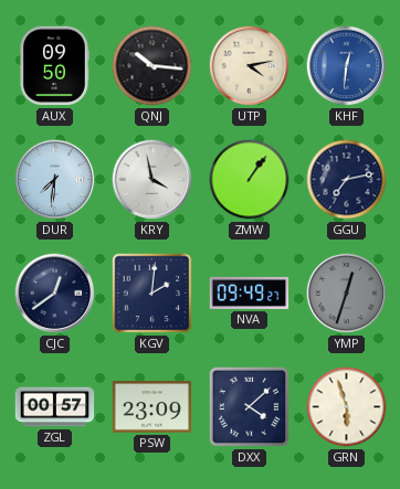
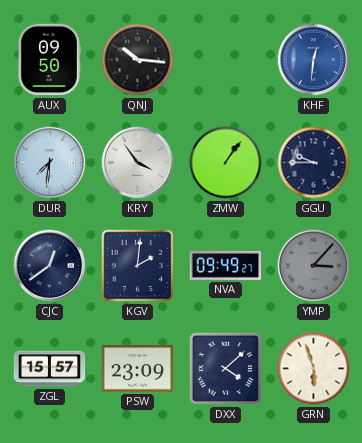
UTP: 4:13 -> none (250, 66)
KRY: 3:58 -> 3:54 (138, 163)
GGU: 7:13 -> 9:45 (314, 163)
YMP: 12:33 -> 3:07 (314, 266)
ZGL: 00:57 -> 15:57 (50, 369)
